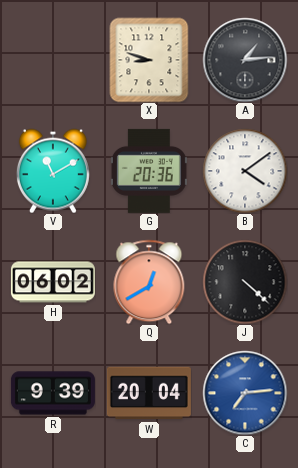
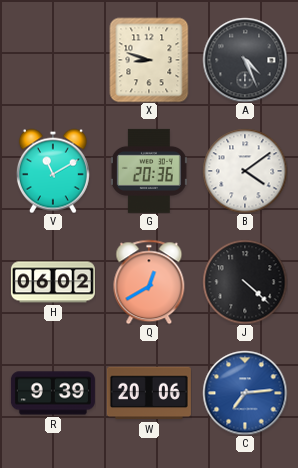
A: 1:14 -> 4:26 (245, 60)
W: 20:04 -> 20:06 (149, 393)
